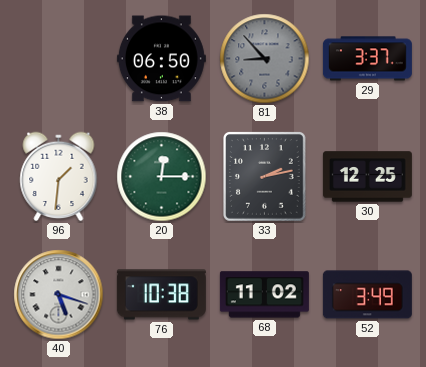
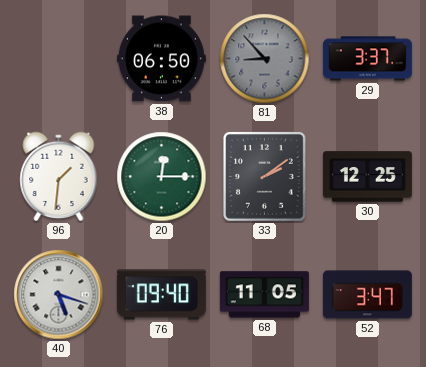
33: 2:13 -> 2:09 (265, 177)
76: 10:38 -> 09:40 (161, 295)
68: 11:02 -> 11:05 (264, 295)
52: 3:49 -> 3:47 (367, 295)
